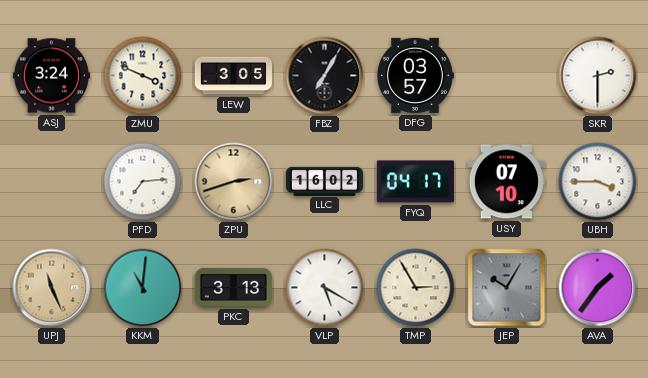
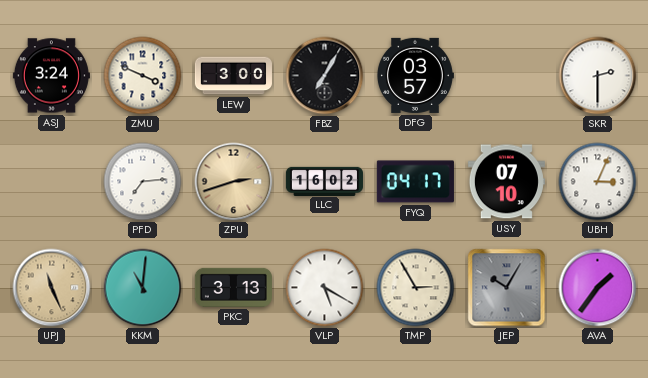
LEW: 3:05 -> 3:00 (233, 76)
UBH: 3:45 -> 3:04 (598, 182)
